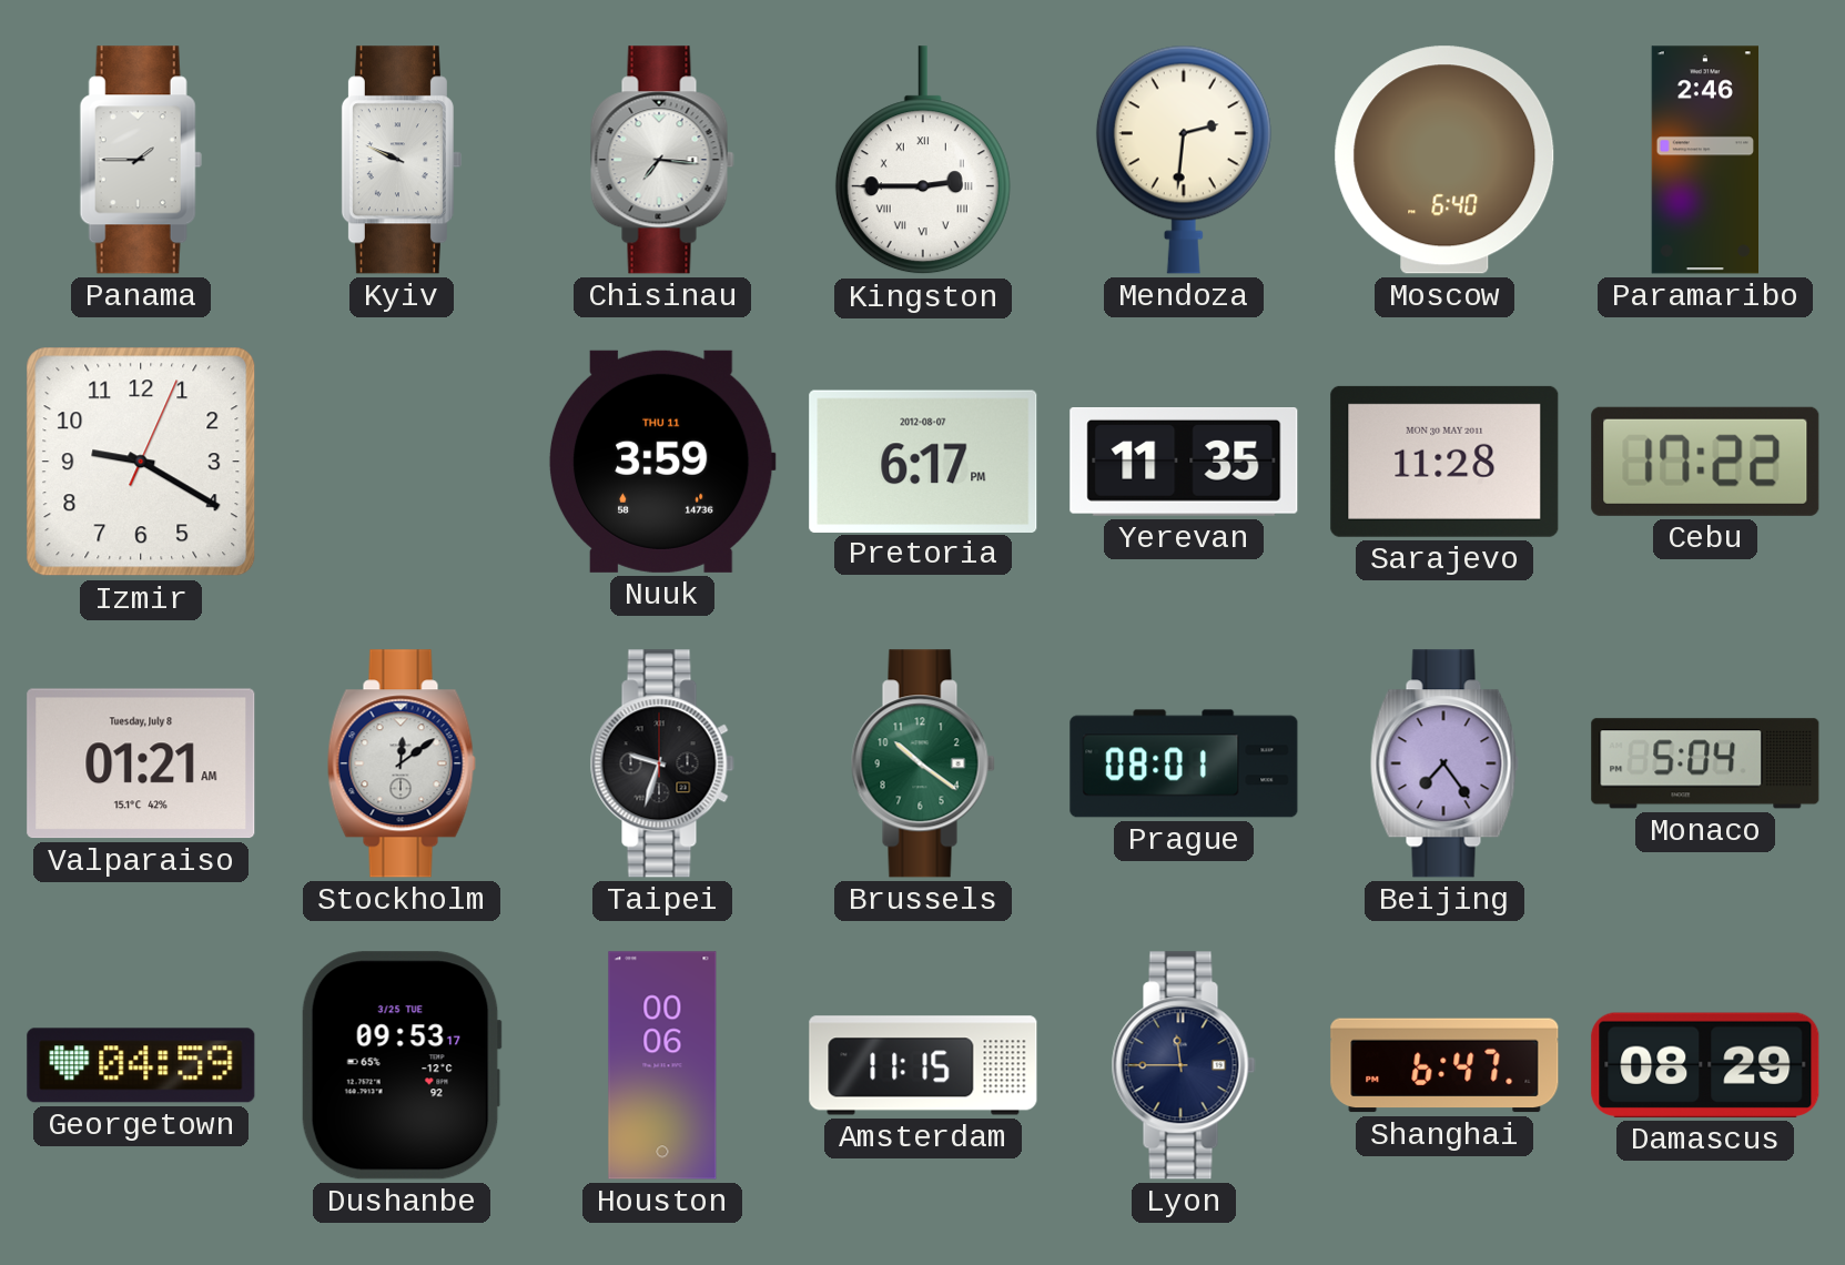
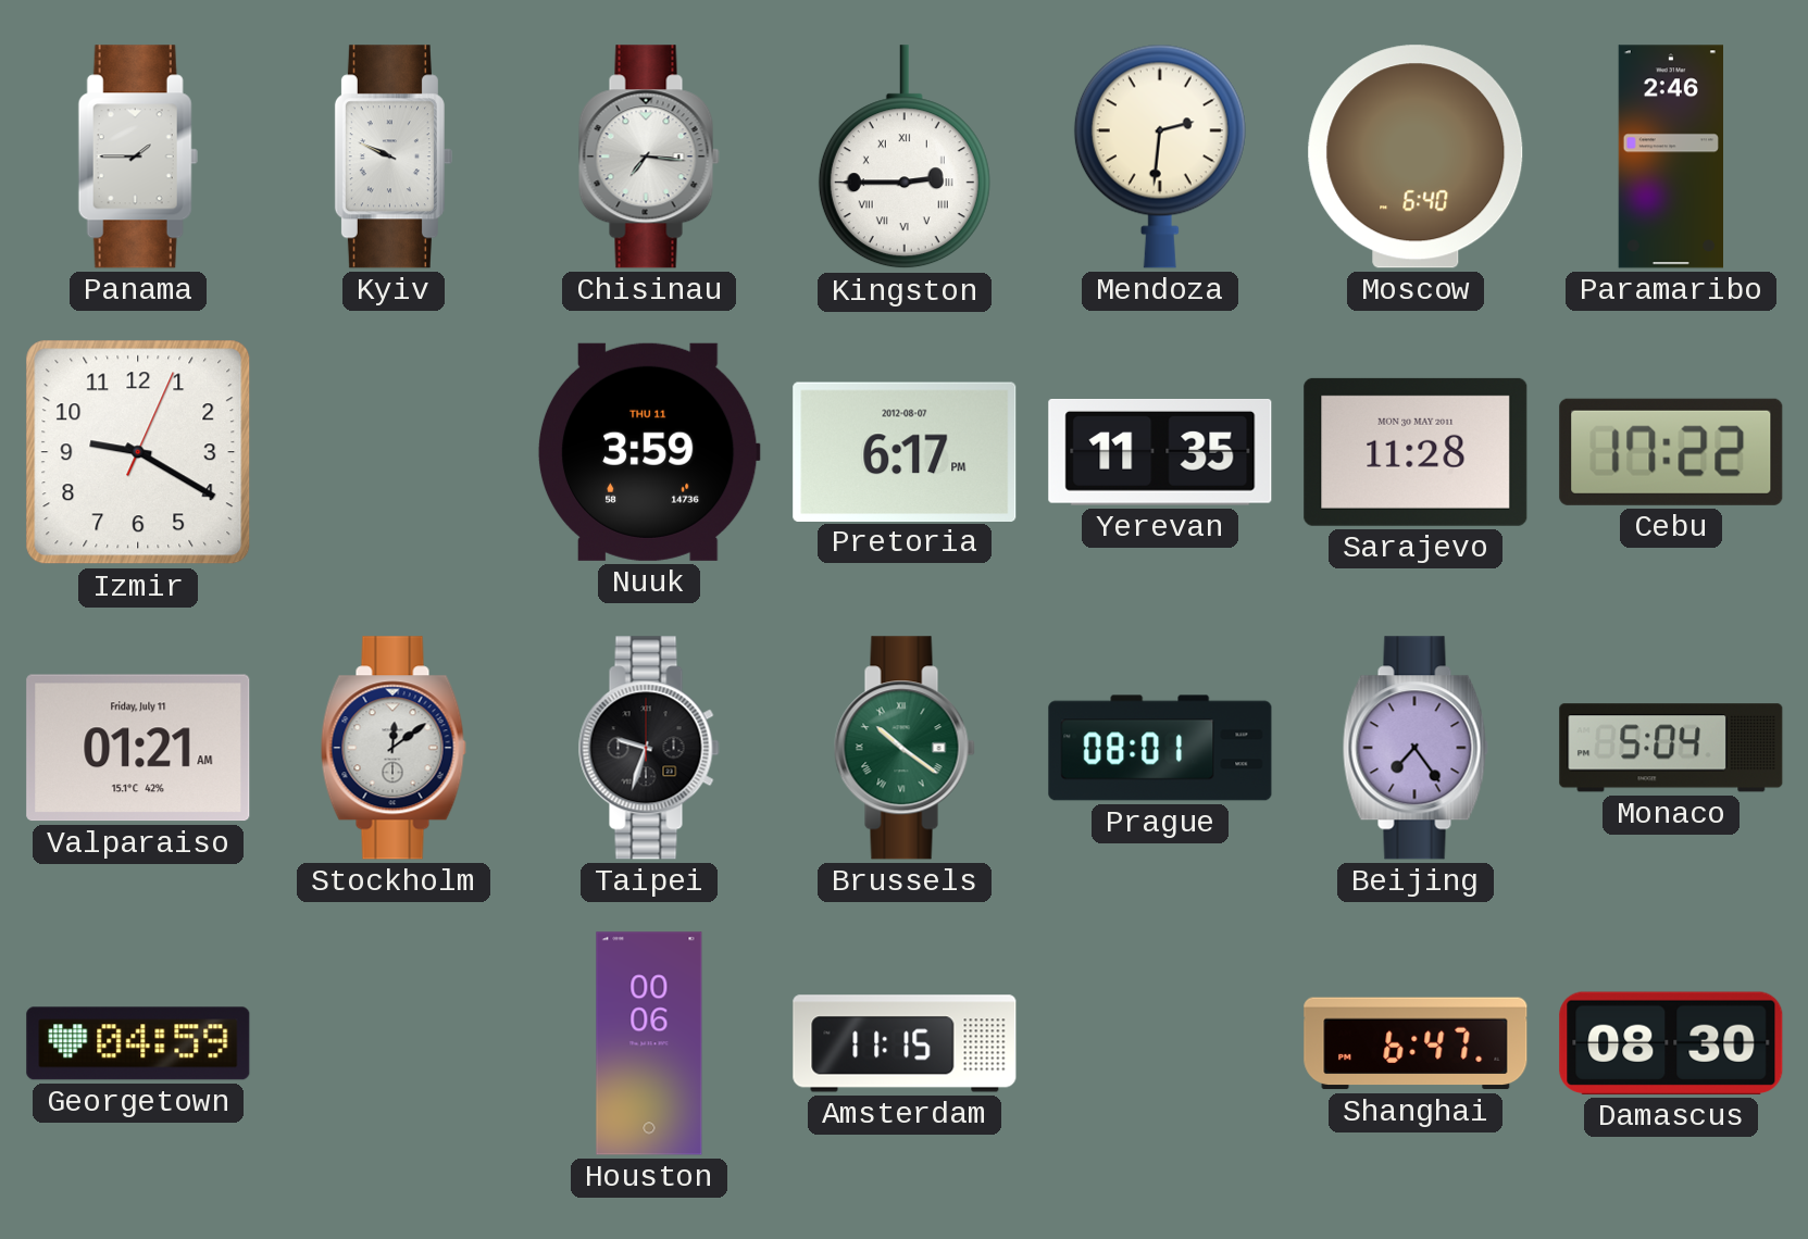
Valparaiso date: Tuesday, July 8 -> Friday, July 11 (138, 748)
Brussels numerals: Arabic -> Roman (905, 748)
Dushanbe: 09:53 -> none (402, 1065)
Lyon: 11:45 -> none (1184, 1065)
Damascus: 08:29 -> 08:30 (1671, 1043)
